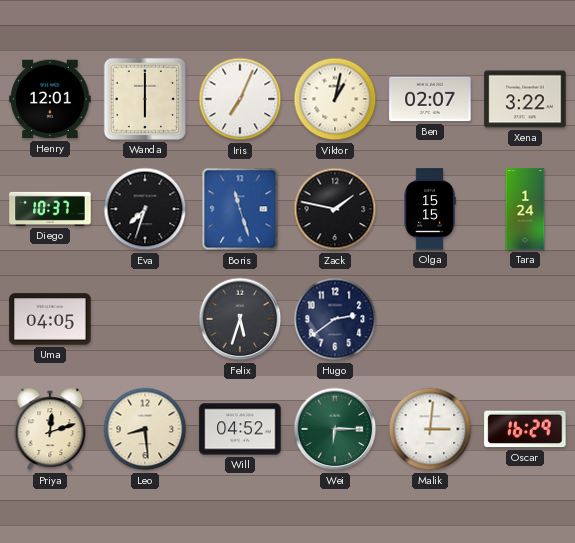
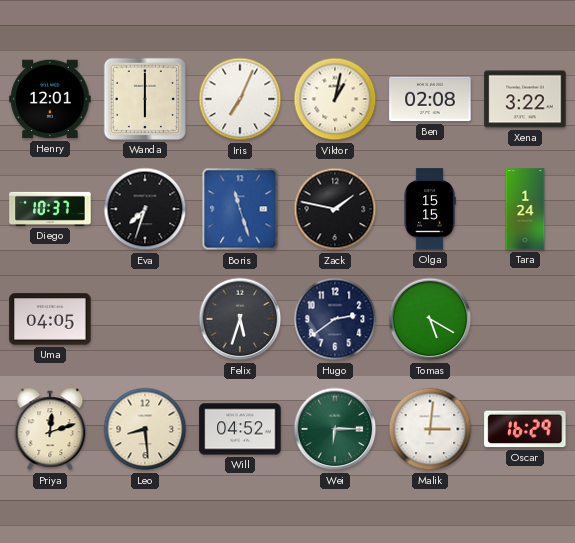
Ben: 02:07 -> 02:08 (430, 99)
Tomas: none -> 5:20 (430, 319)
